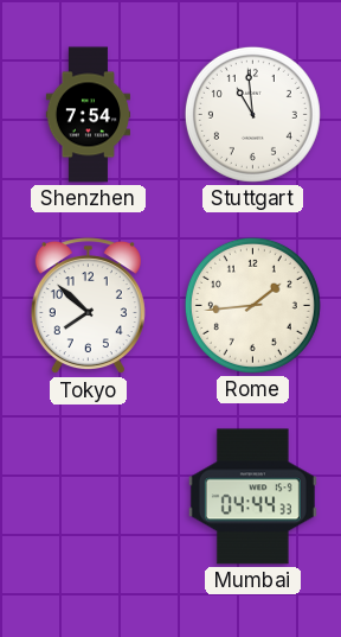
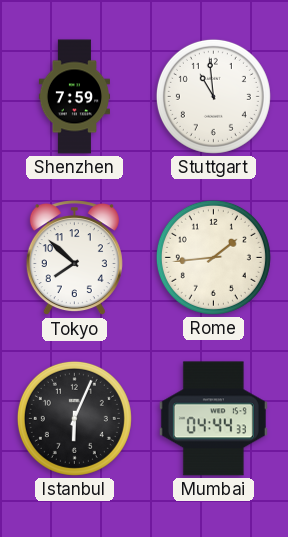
Shenzhen: 7:54 -> 7:59 (75, 97)
Istanbul: none -> 6:04 (74, 418)
